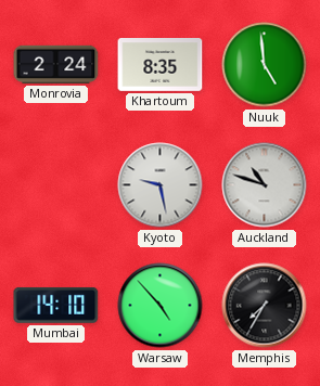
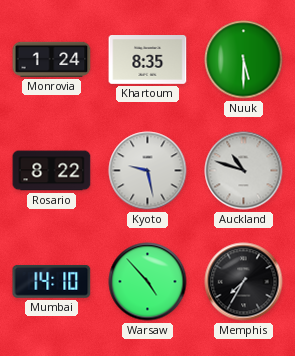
Monrovia: 2:24 -> 1:24 (52, 59)
Nuuk: 4:59 -> 5:30 (244, 60)
Rosario: none -> 8:22 (52, 171)
